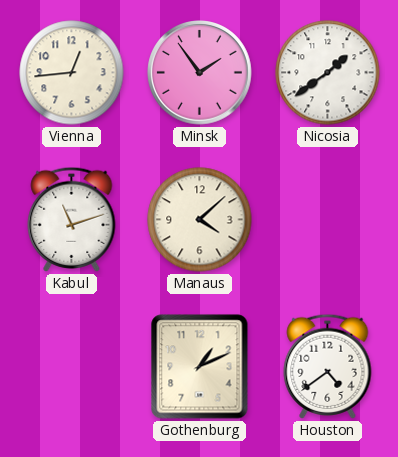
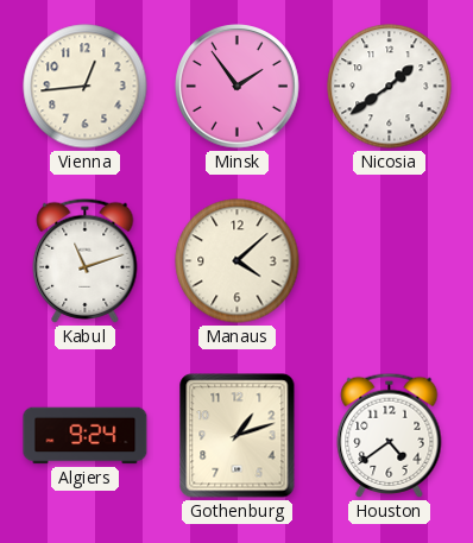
Algiers: none -> 9:24 (86, 436)
Gothenburg: 1:11 -> 1:12 (238, 436)
